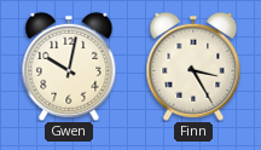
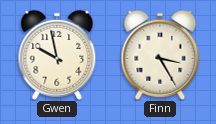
Gwen: 10:02 -> 9:58 (57, 55)
